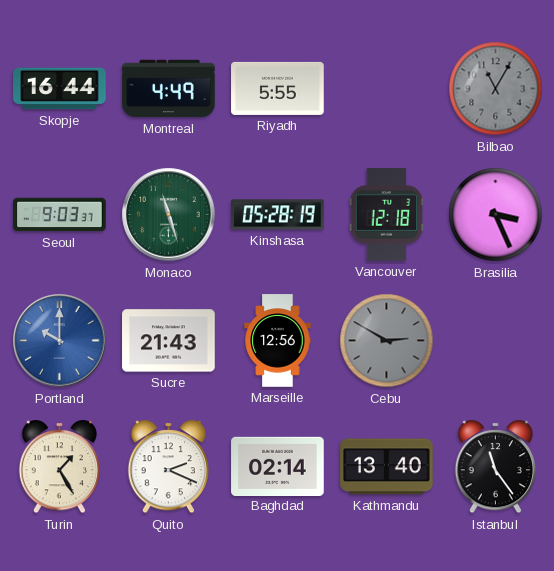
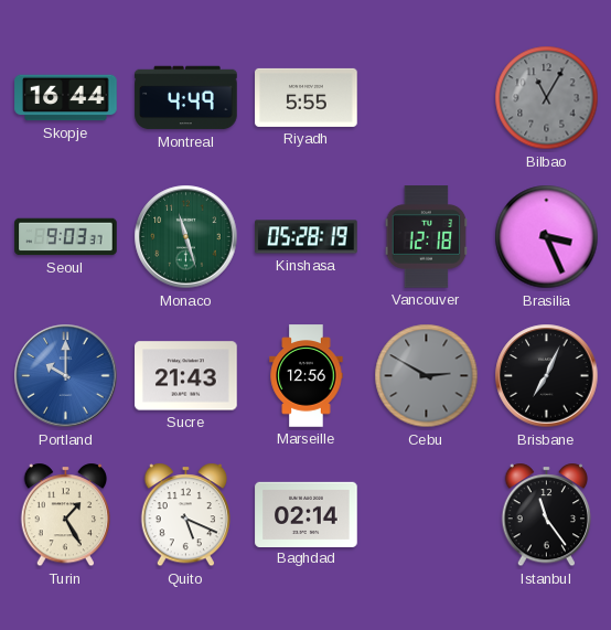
Brisbane: none -> 7:04 (547, 376)
Quito: 2:19 -> 5:19 (185, 515)
Kathmandu: 13:40 -> none (387, 467)
